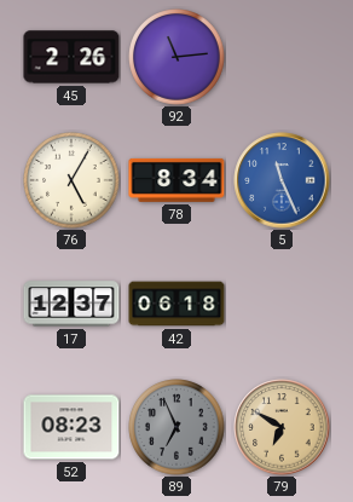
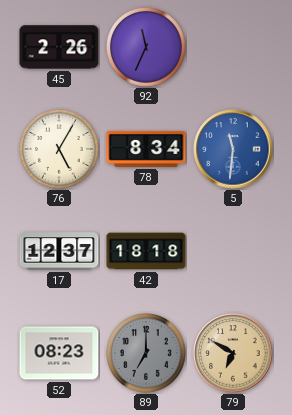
92: 11:14 -> 11:34 (146, 47)
5: 11:26 -> 11:31 (233, 149)
42: 06:18 -> 18:18 (146, 251)
89: 6:56 -> 7:00 (146, 353)
